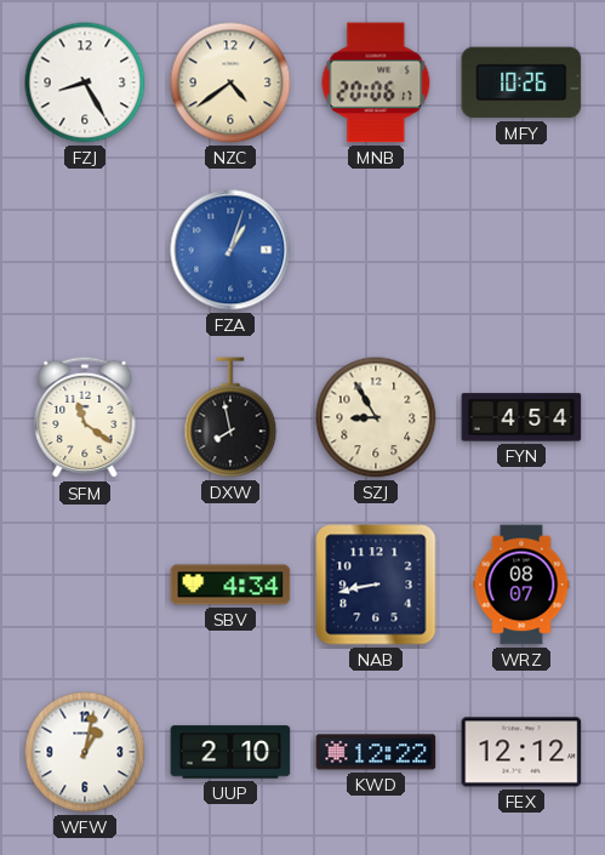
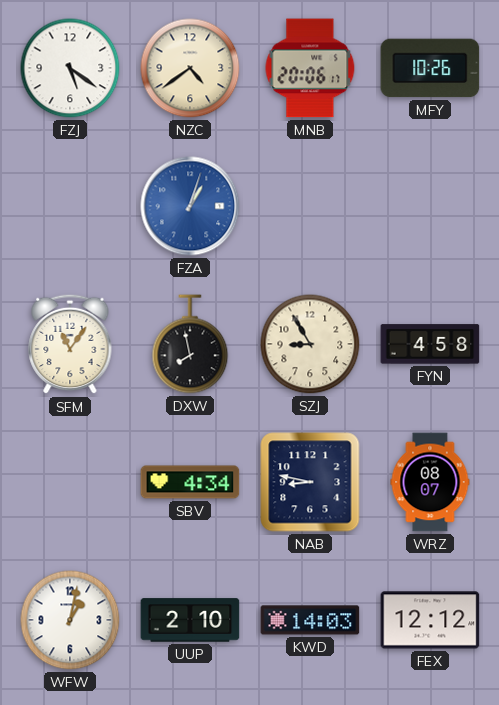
FZJ: 8:25 -> 5:21 (70, 68)
SFM: 11:21 -> 11:06 (70, 344)
FYN: 4:54 -> 4:58 (430, 344)
NAB: 8:43 -> 8:47 (310, 482)
KWD: 12:22 -> 14:03 (310, 620)
